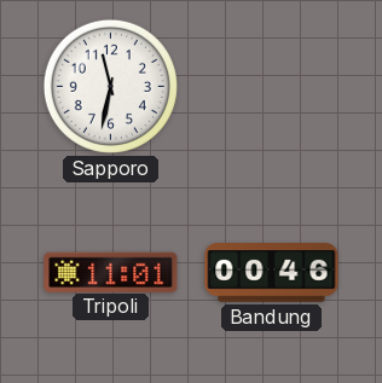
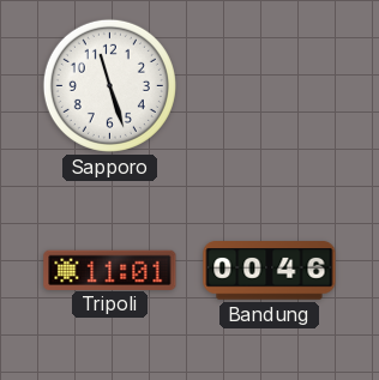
Sapporo: 11:32 -> 11:27 (109, 85)
